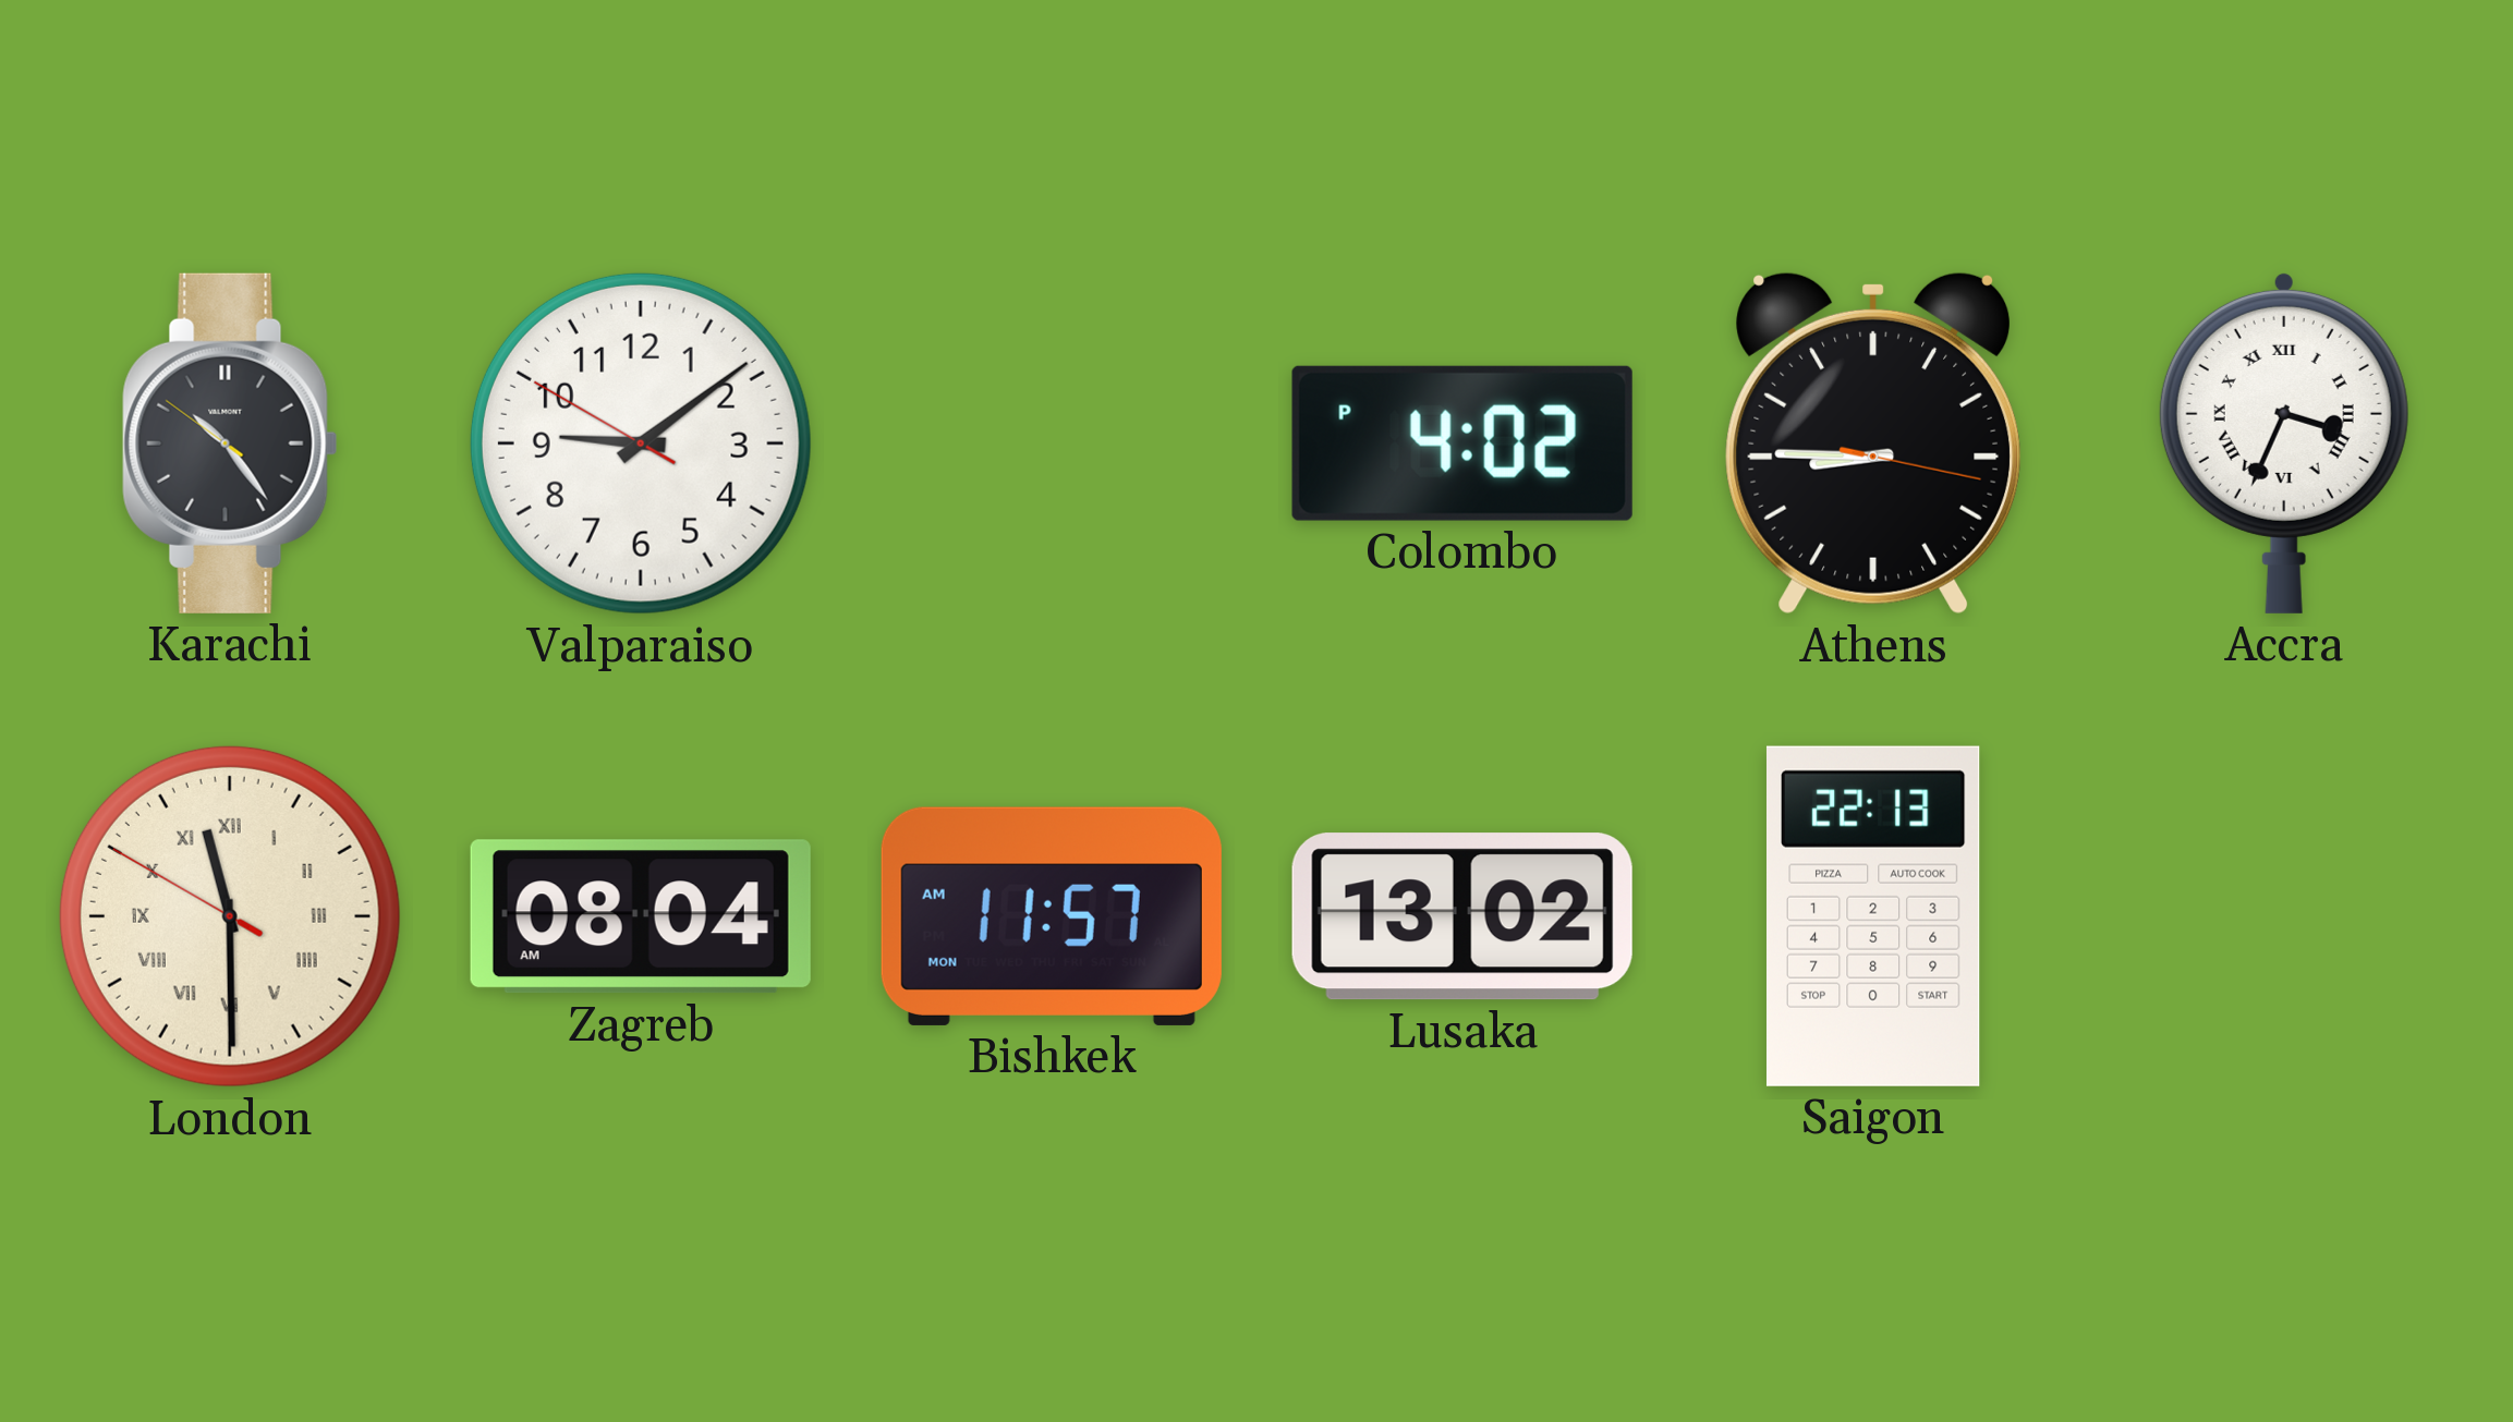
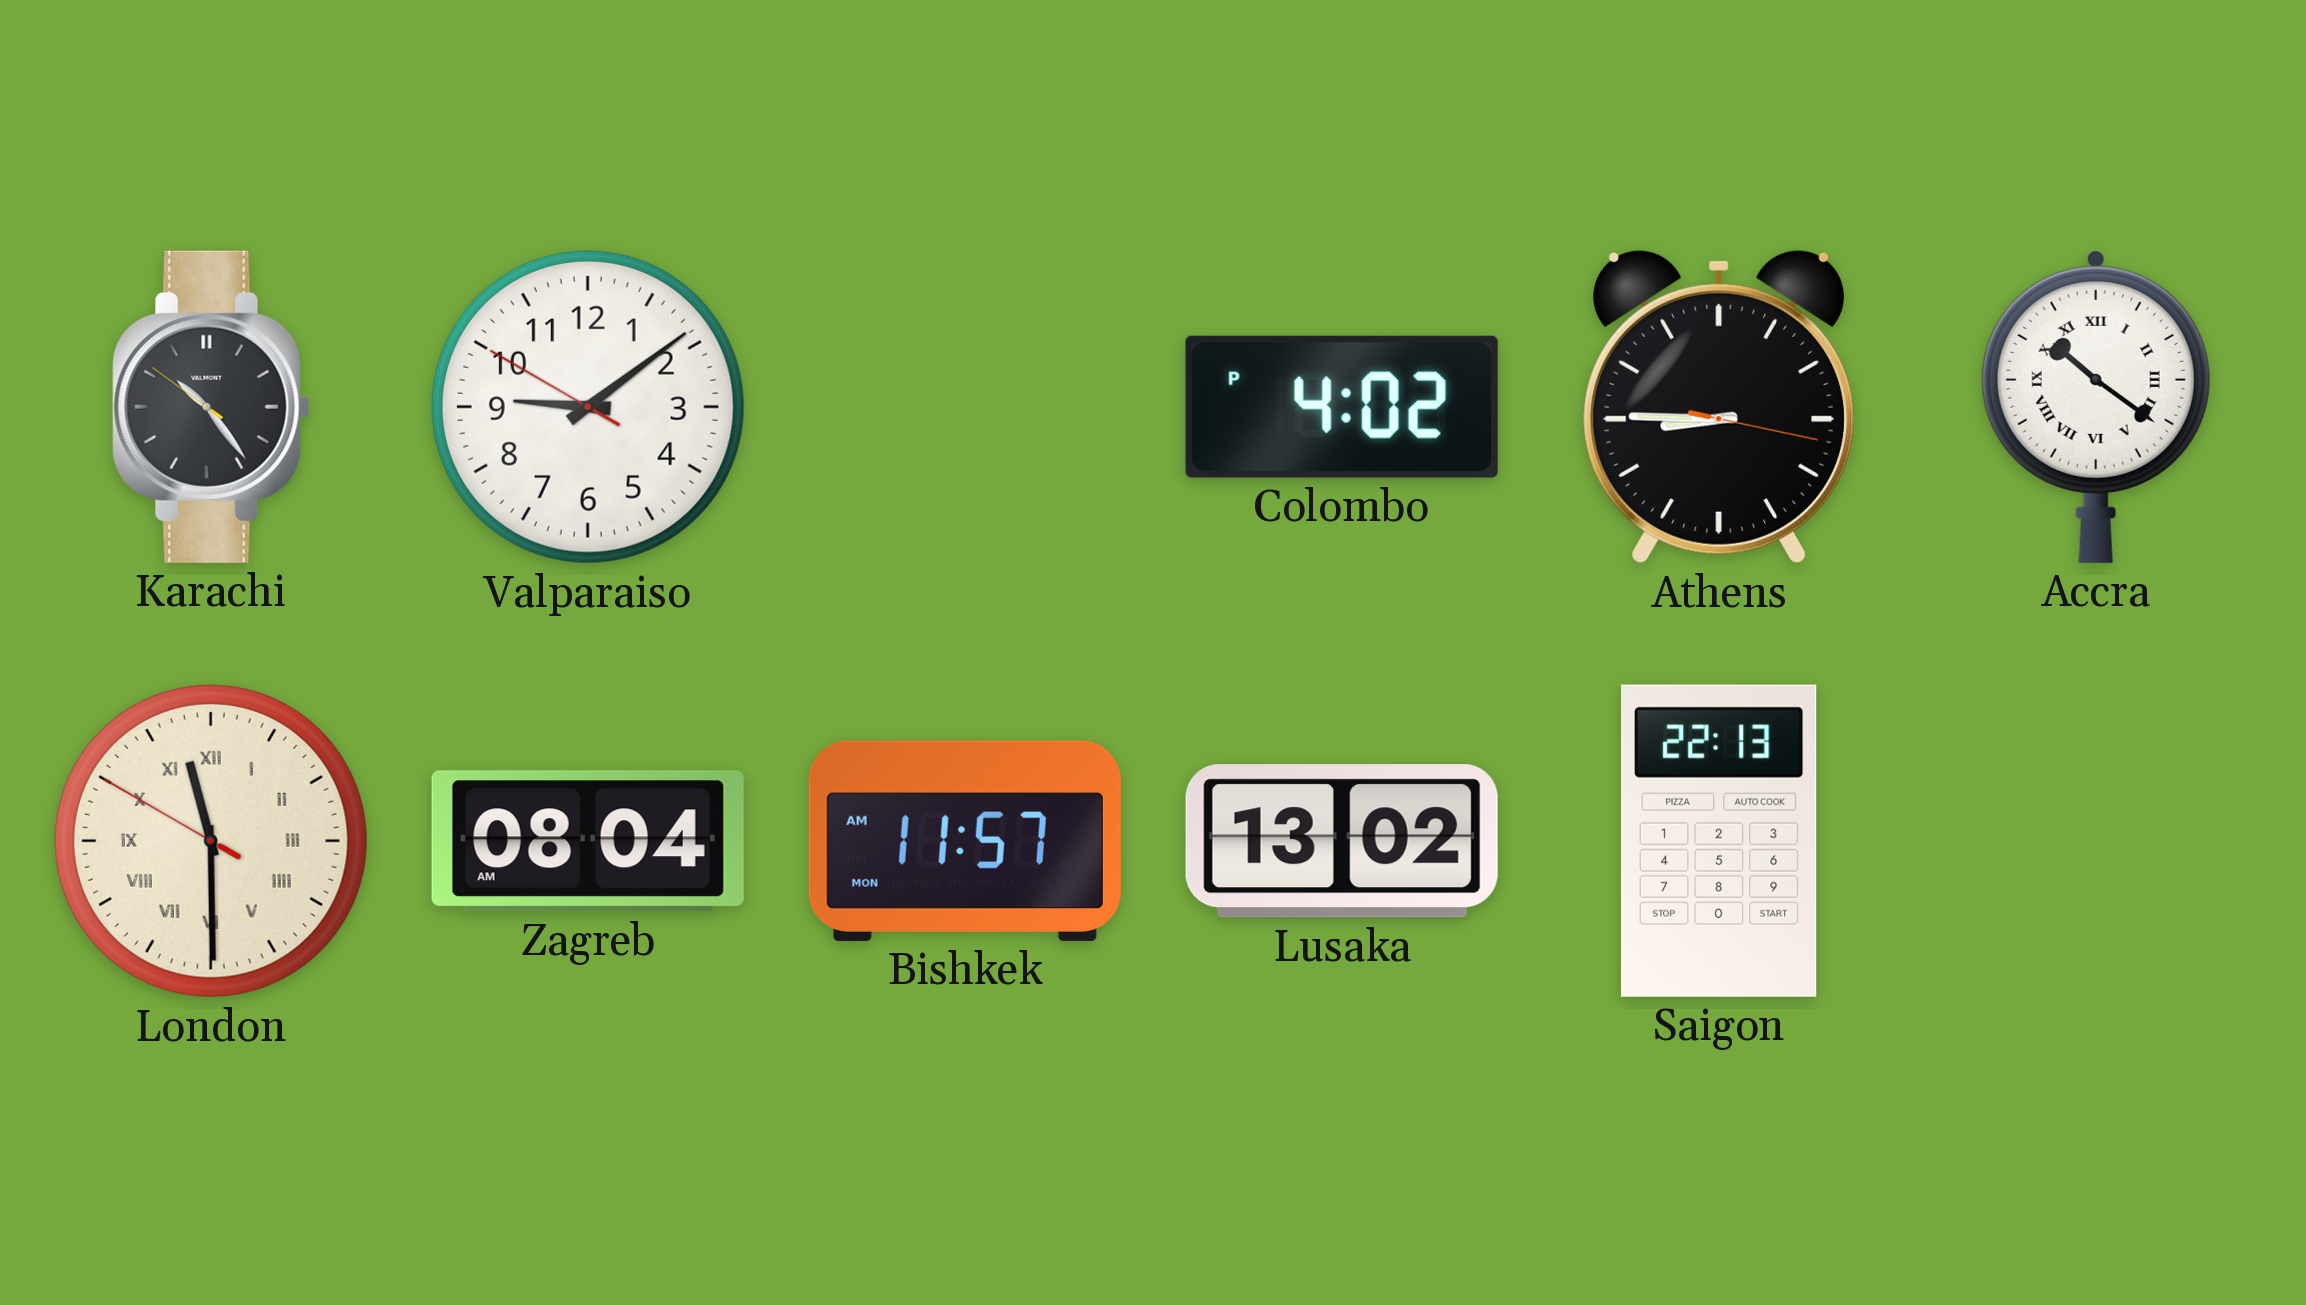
Accra: 3:34 -> 10:21 (2096, 406)
